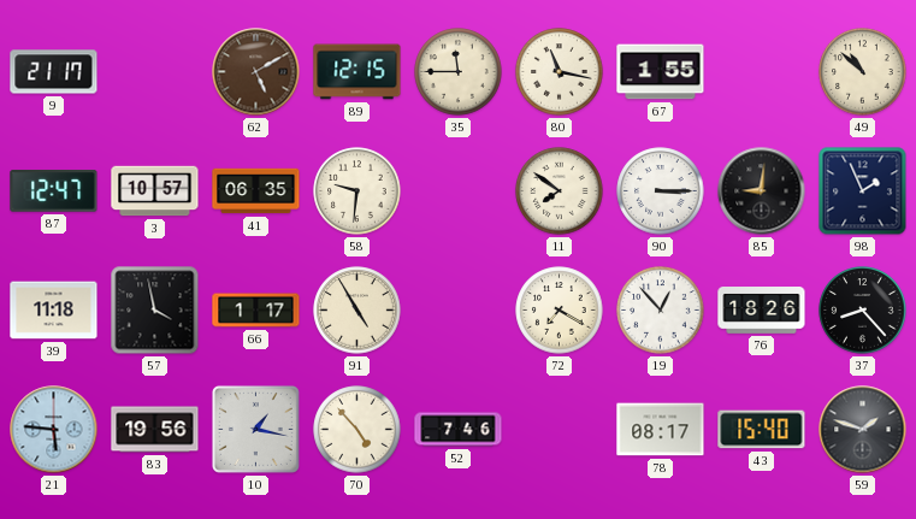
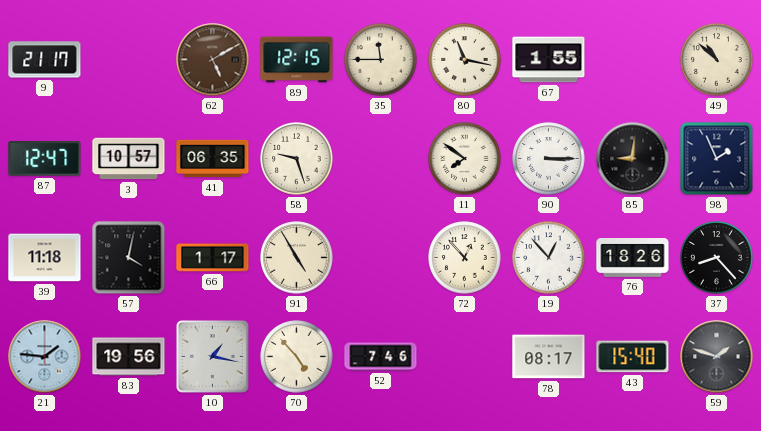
58: 9:31 -> 9:27 (297, 159)
57: 3:58 -> 4:02 (129, 258)
72: 7:20 -> 12:53 (465, 258)
21: 5:46 -> 1:46 (45, 357)
